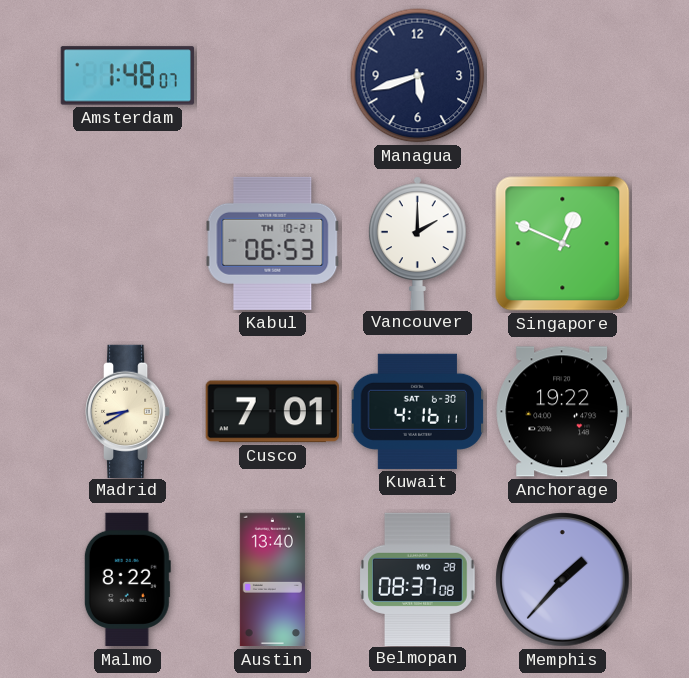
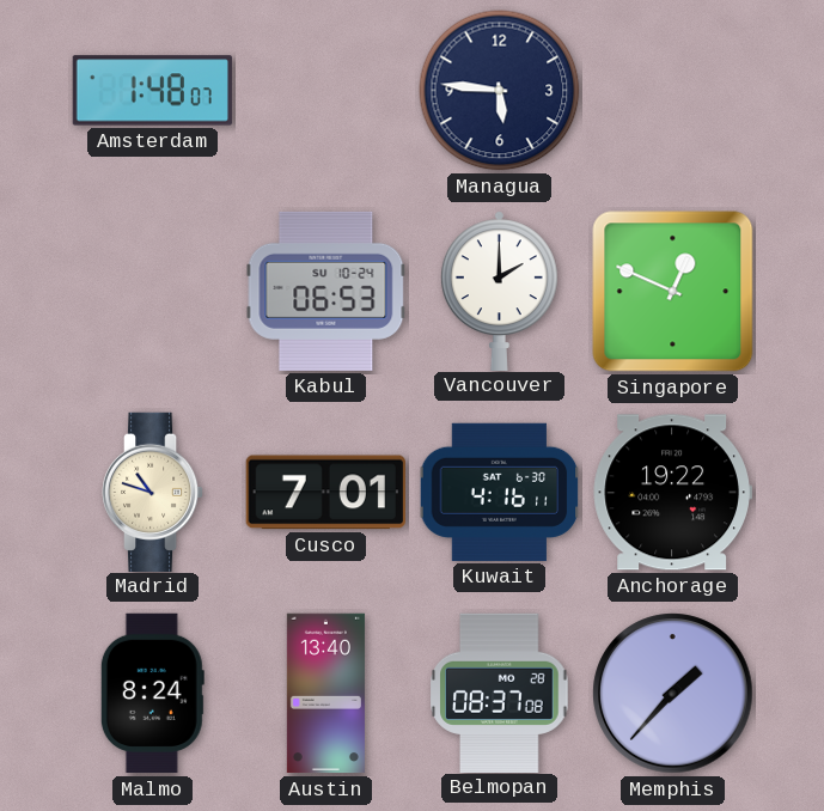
Managua: 5:42 -> 5:46 (500, 91)
Kabul date: TH 10-21 -> SU 10-24 (326, 291)
Madrid: 8:40 -> 10:48 (153, 492)
Malmo: 8:22 -> 8:24 (152, 694)
